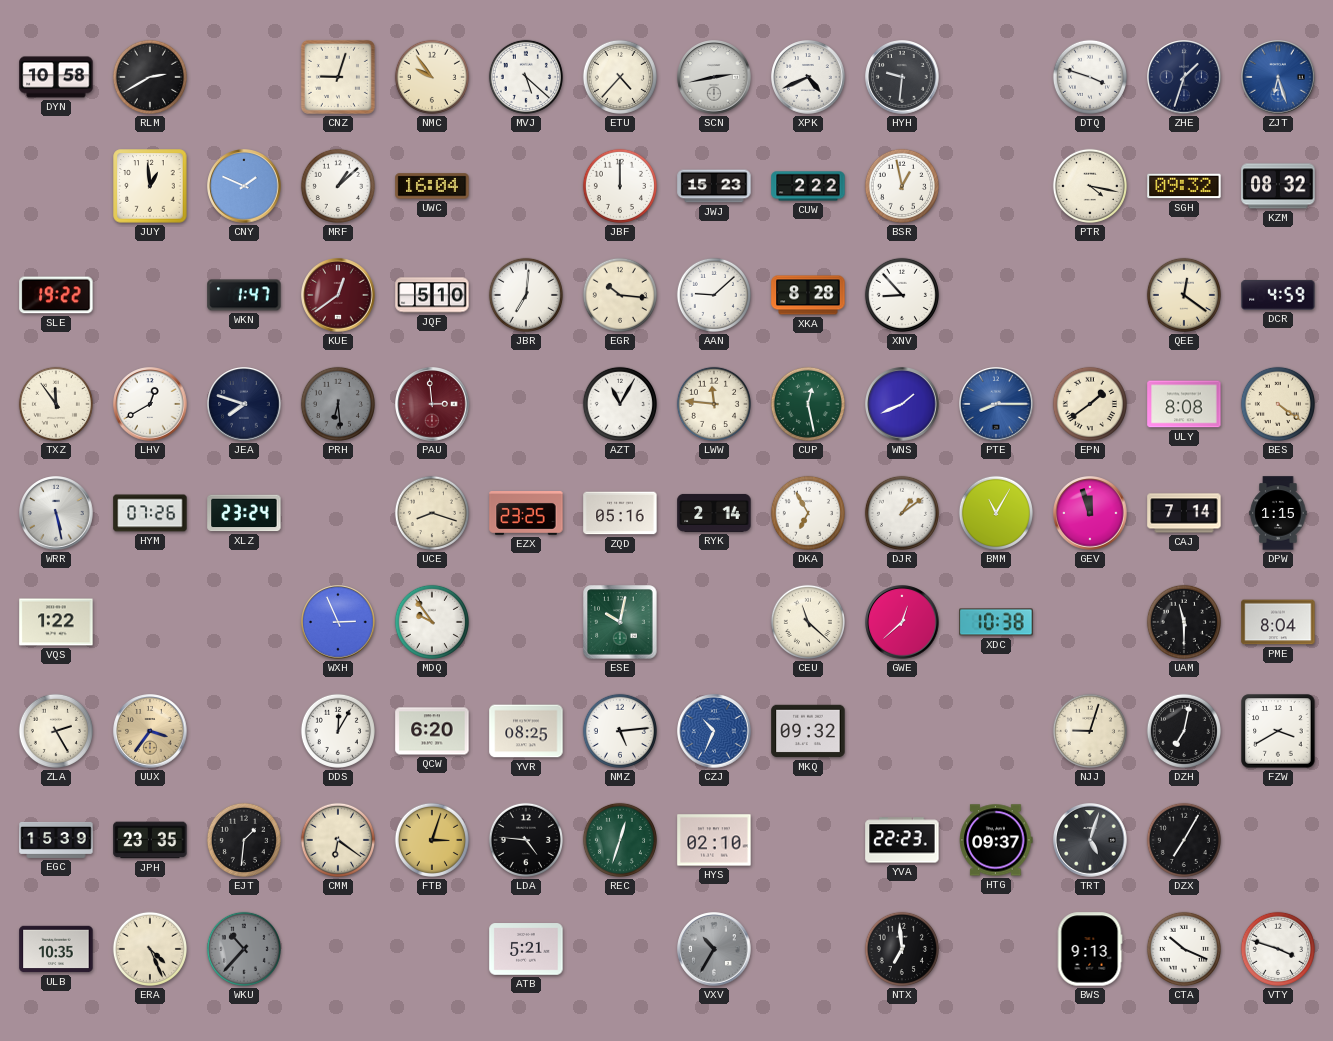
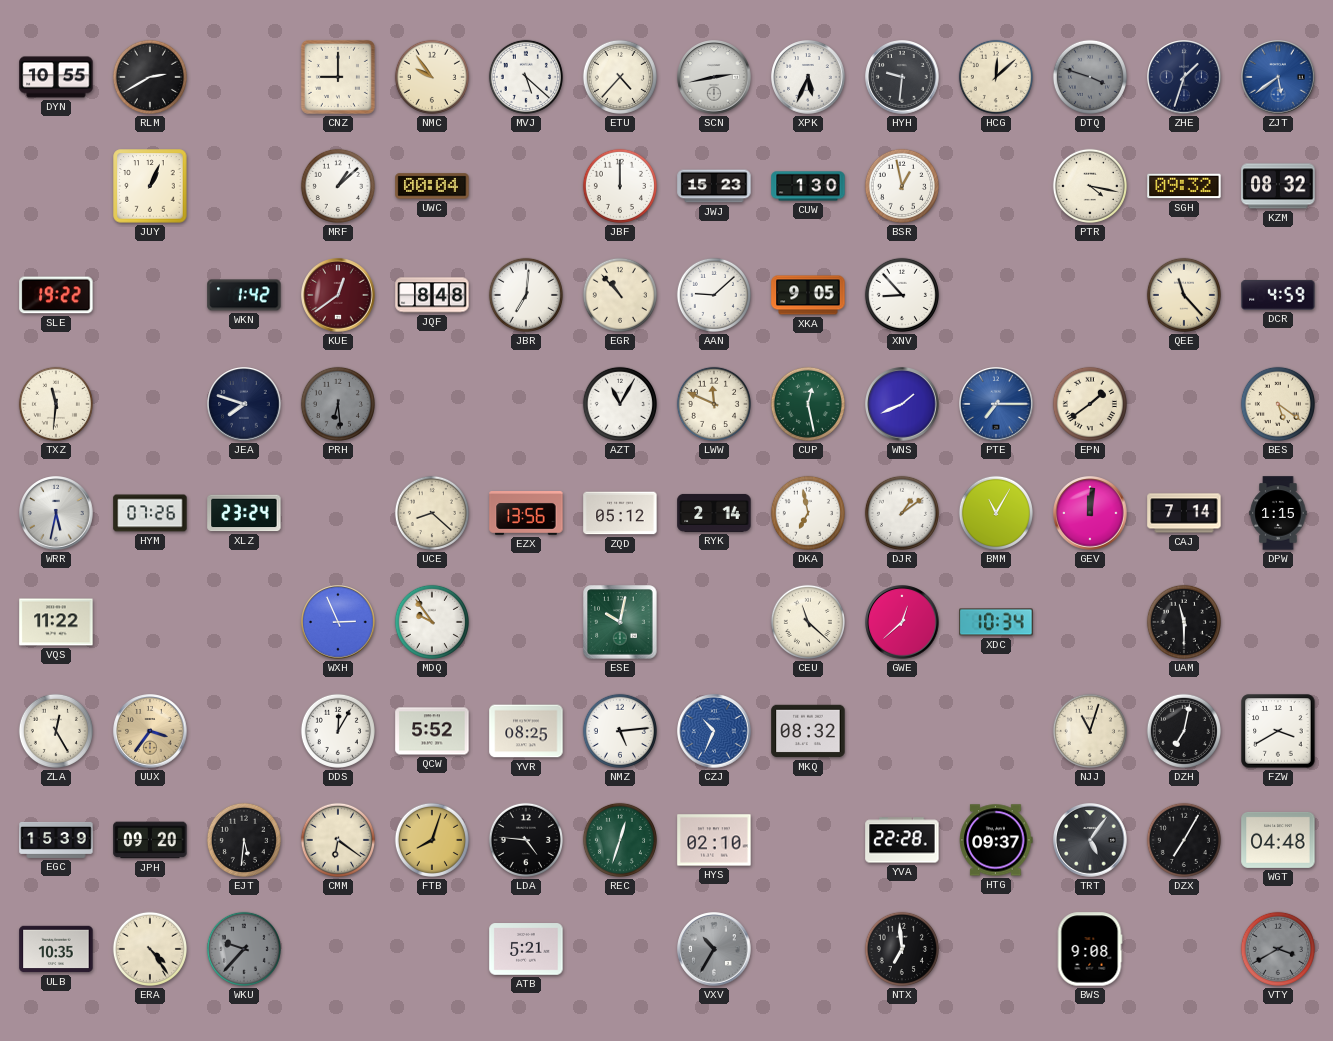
DYN: 10:58 -> 10:55 (56, 77)
CNZ: 9:03 -> 9:00 (338, 77)
XPK: 4:41 -> 5:34 (808, 77)
HCG: none -> 12:08 (996, 77)
DTQ dial: white -> grey (1090, 77)
ZJT: 6:27 -> 5:39 (1278, 77)
JUY: 12:59 -> 1:04 (150, 186)
CNY: 1:49 -> none (244, 186)
UWC: 16:04 -> 00:04 (432, 186)
CUW: 2:22 -> 1:30 (808, 186)
WKN: 1:47 -> 1:42 (244, 295)
JQF: 5:10 -> 8:48 (432, 295)
EGR: 10:16 -> 10:53 (620, 295)
XKA: 8:28 -> 9:05 (808, 295)
QEE: 12:21 -> 11:23 (1184, 295)
TXZ: 11:54 -> 11:31 (56, 404)
LHV: 12:40 -> none (150, 404)
PAU: 2:59 -> none (432, 404)
LWW: 11:46 -> 11:49 (714, 404)
PTE: 8:15 -> 7:15 (996, 404)
ULY: 8:08 -> none (1184, 404)
BES: 4:21 -> 5:21 (1278, 404)
WRR: 5:28 -> 5:32 (56, 513)
UCE: 8:18 -> 8:22 (432, 513)
EZX: 23:25 -> 13:56 (526, 514)
ZQD: 05:16 -> 05:12 (620, 513)
DKA: 6:55 -> 6:58 (808, 513)
GEV: 11:57 -> 12:01 (1090, 513)
VQS: 1:22 -> 11:22 (56, 622)
XDC: 10:38 -> 10:34 (996, 622)
PME: 8:04 -> none (1278, 622)
ZLA: 2:25 -> 12:25 (56, 731)
QCW: 6:20 -> 5:52 (432, 731)
MKQ: 09:32 -> 08:32 (808, 731)
NJJ: 9:03 -> 11:03 (1090, 731)
JPH: 23:35 -> 09:20 (150, 840)
EJT: 1:31 -> 5:31 (244, 840)
FTB: 3:03 -> 8:03 (432, 840)
YVA: 22:23 -> 22:28 (902, 840)
TRT: 5:03 -> 5:06 (1090, 840)
WGT: none -> 04:48 (1278, 840)
ERA: 4:26 -> 4:24 (150, 949)
WKU: 10:37 -> 9:37 (244, 949)
BWS: 9:13 -> 9:08 (1090, 949)
CTA: 10:19 -> none (1184, 949)
VTY: 3:48 -> 3:40 (1278, 949)
VTY dial: white -> grey (1278, 949)
